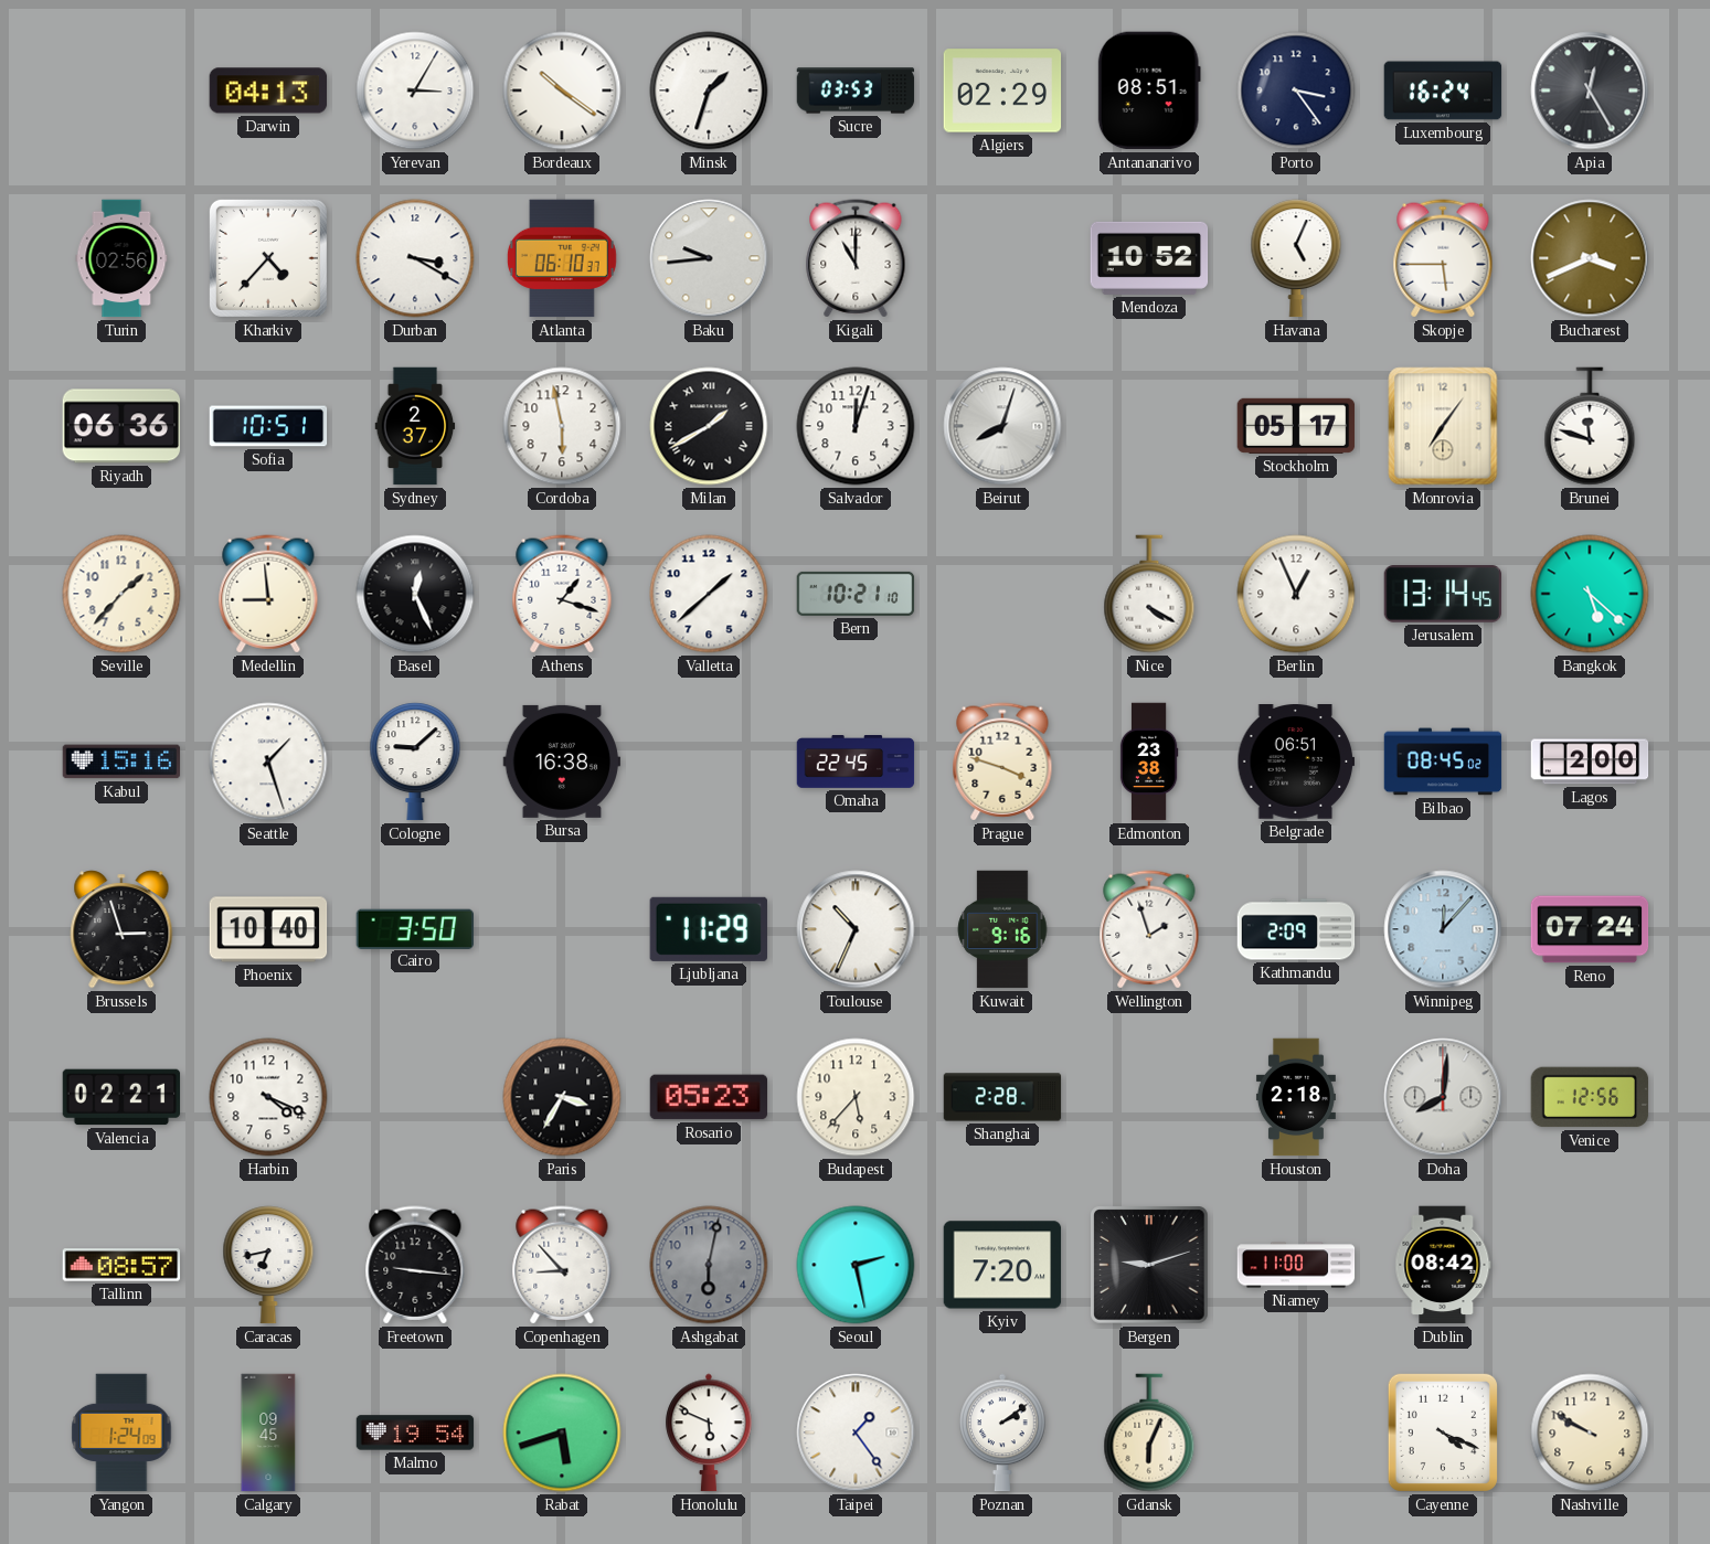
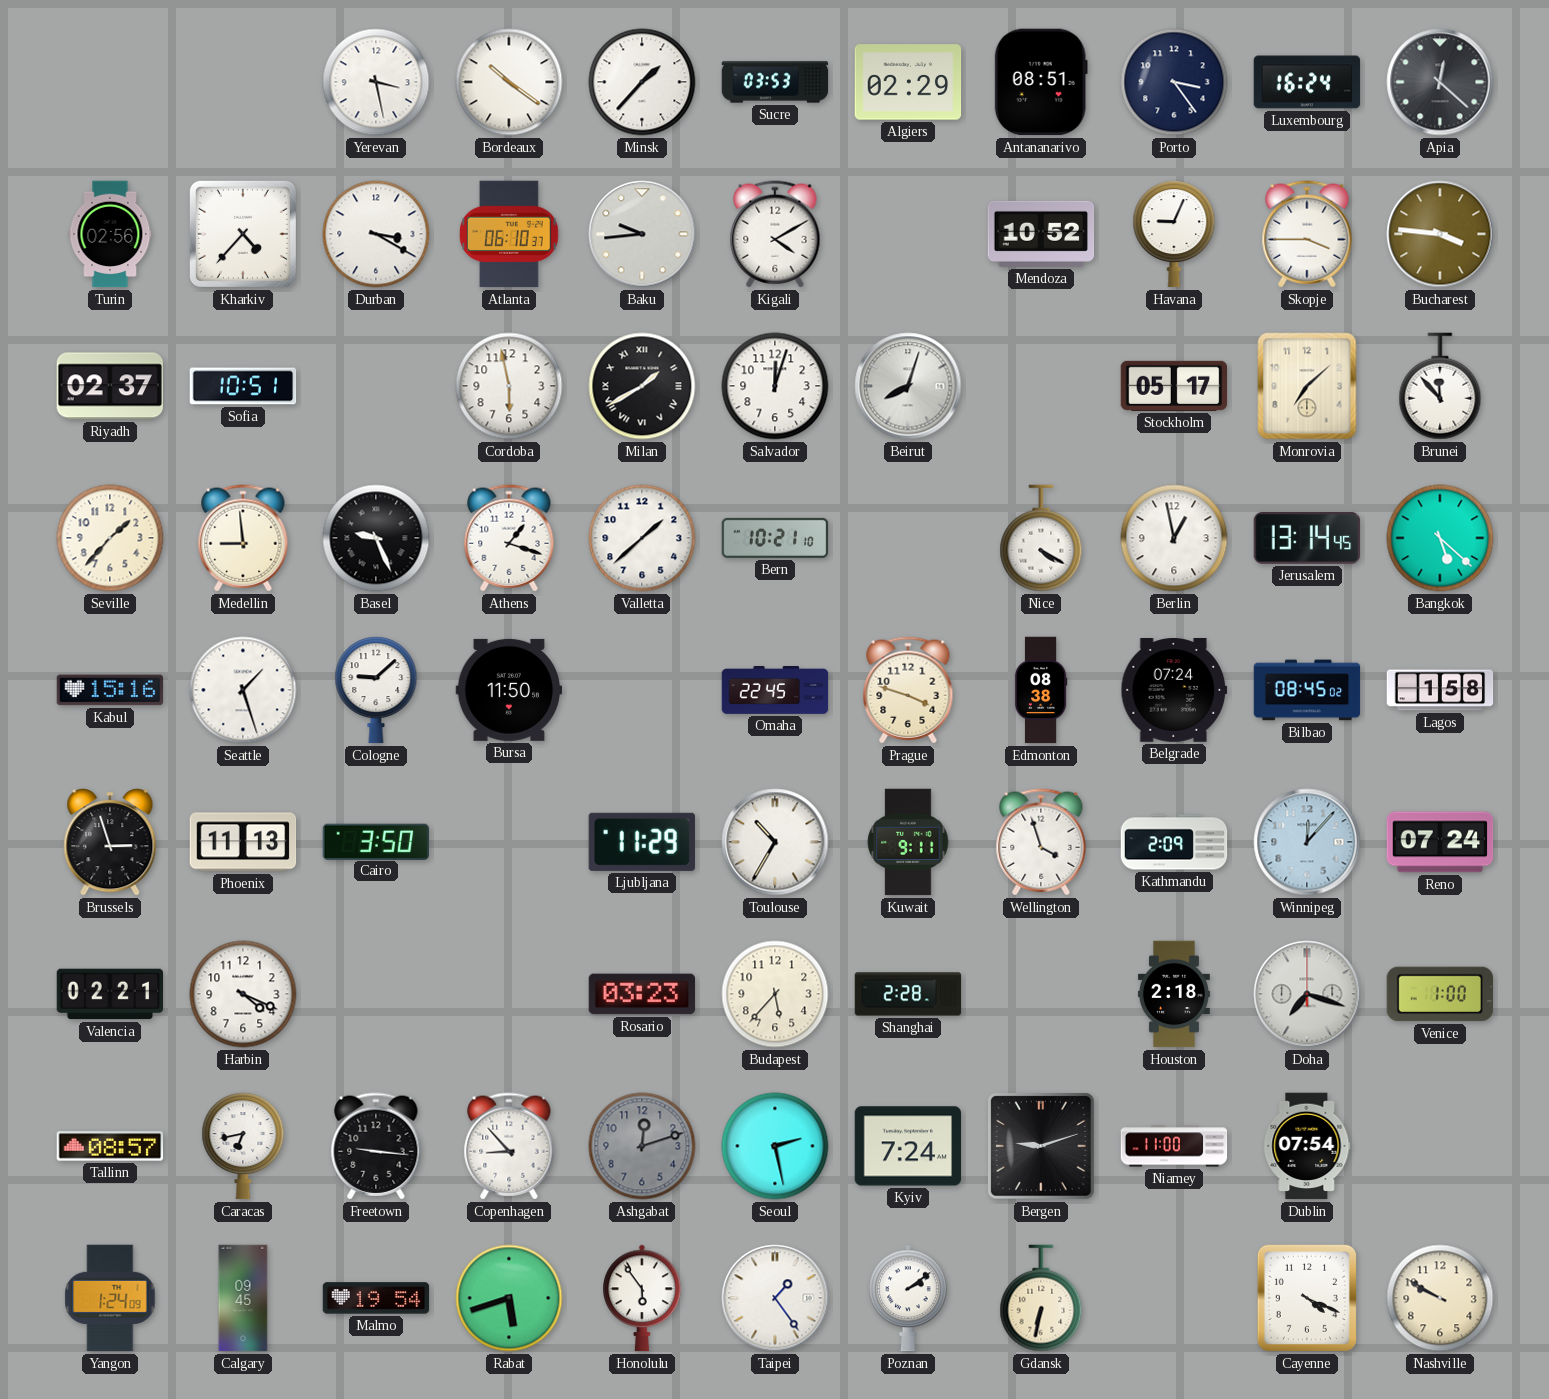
Darwin: 04:13 -> none (268, 90)
Yerevan: 3:05 -> 3:28 (376, 82)
Minsk: 1:33 -> 1:37 (642, 82)
Apia: 12:25 -> 12:22 (1440, 82)
Kigali: 11:00 -> 4:10 (775, 234)
Havana: 5:04 -> 9:04 (1174, 234)
Skopje: 5:45 -> 3:45 (1307, 234)
Bucharest: 3:41 -> 3:46 (1440, 234)
Riyadh: 06:36 -> 02:37 (110, 386)
Sydney: 2:37 -> none (415, 426)
Monrovia: 7:06 -> 7:08 (1307, 386)
Brunei: 11:48 -> 11:53 (1440, 386)
Basel: 12:26 -> 9:26 (376, 538)
Berlin: 12:56 -> 12:58 (1174, 538)
Bursa: 16:38 -> 11:50 (509, 690)
Edmonton: 23:38 -> 08:38 (1041, 690)
Belgrade: 06:51 -> 07:24 (1174, 691)
Lagos: 2:00 -> 1:58 (1440, 690)
Phoenix: 10:40 -> 11:13 (243, 842)
Toulouse: 10:34 -> 10:35 (775, 842)
Kuwait: 9:16 -> 9:11 (908, 842)
Wellington: 1:57 -> 3:57 (1041, 842)
Paris: 3:35 -> none (562, 1097)
Rosario: 05:23 -> 03:23 (642, 994)
Doha: 8:01 -> 7:18 (1307, 994)
Venice: 12:56 -> 1:00 (1440, 994)
Ashgabat: 6:02 -> 12:12 (642, 1146)
Kyiv: 7:20 -> 7:24 (908, 1146)
Dublin: 08:42 -> 07:54 (1307, 1146)
Honolulu: 5:49 -> 5:54 (642, 1298)
Gdansk: 6:04 -> 6:32 (1041, 1298)
